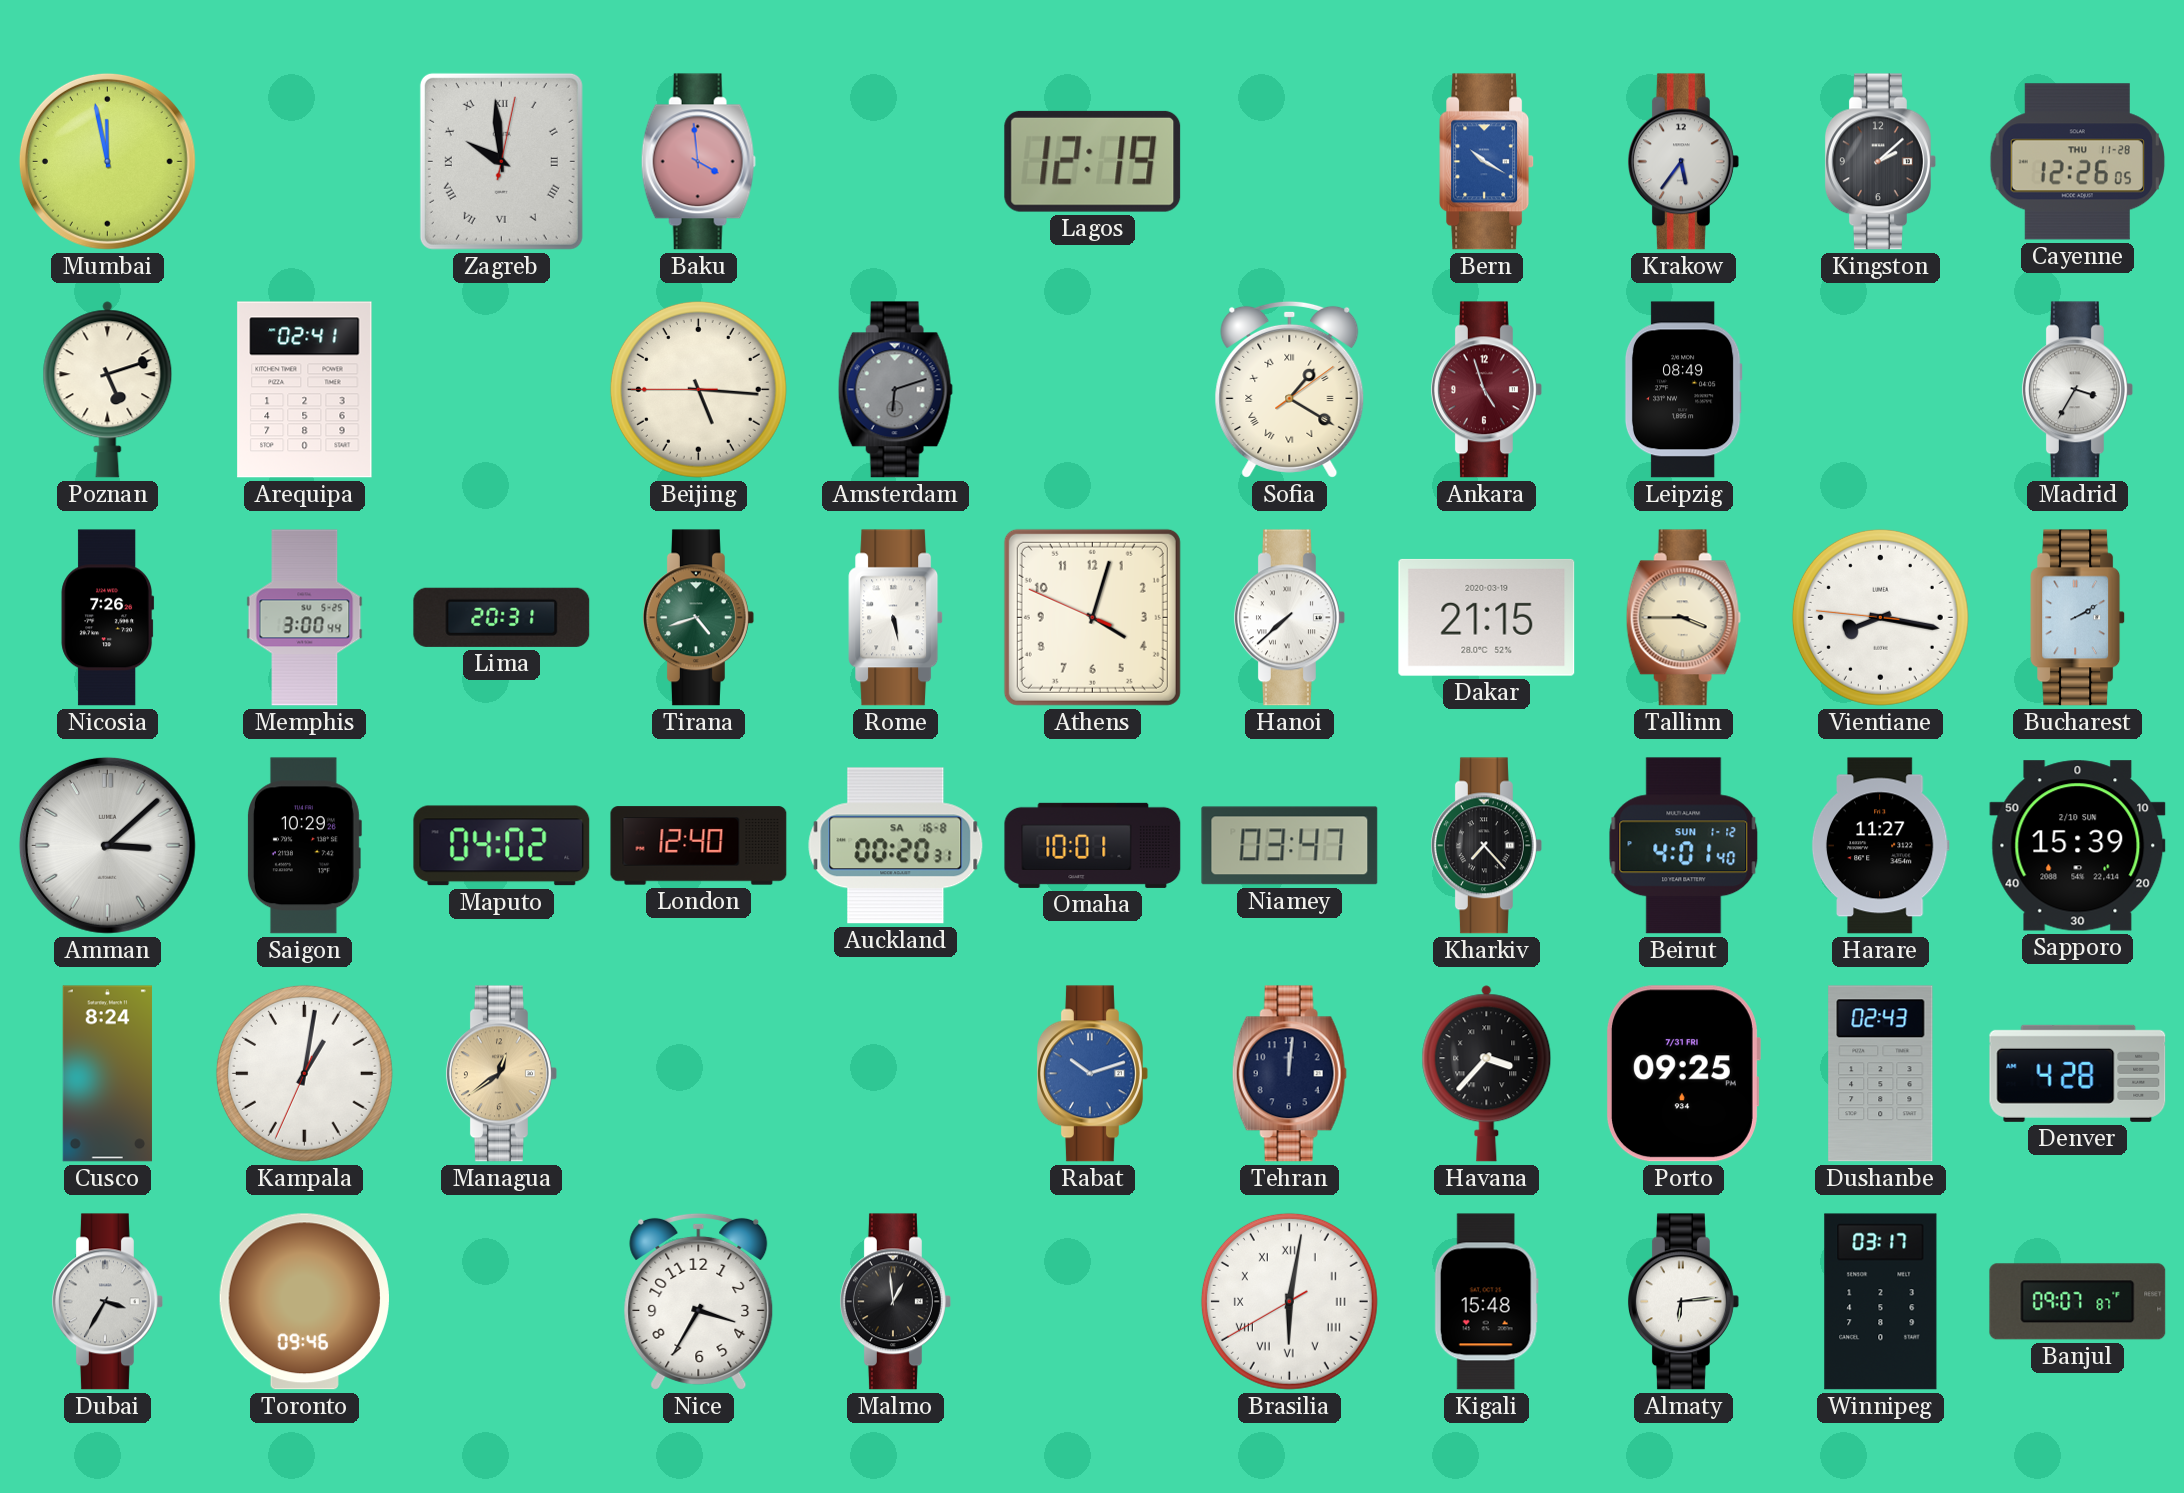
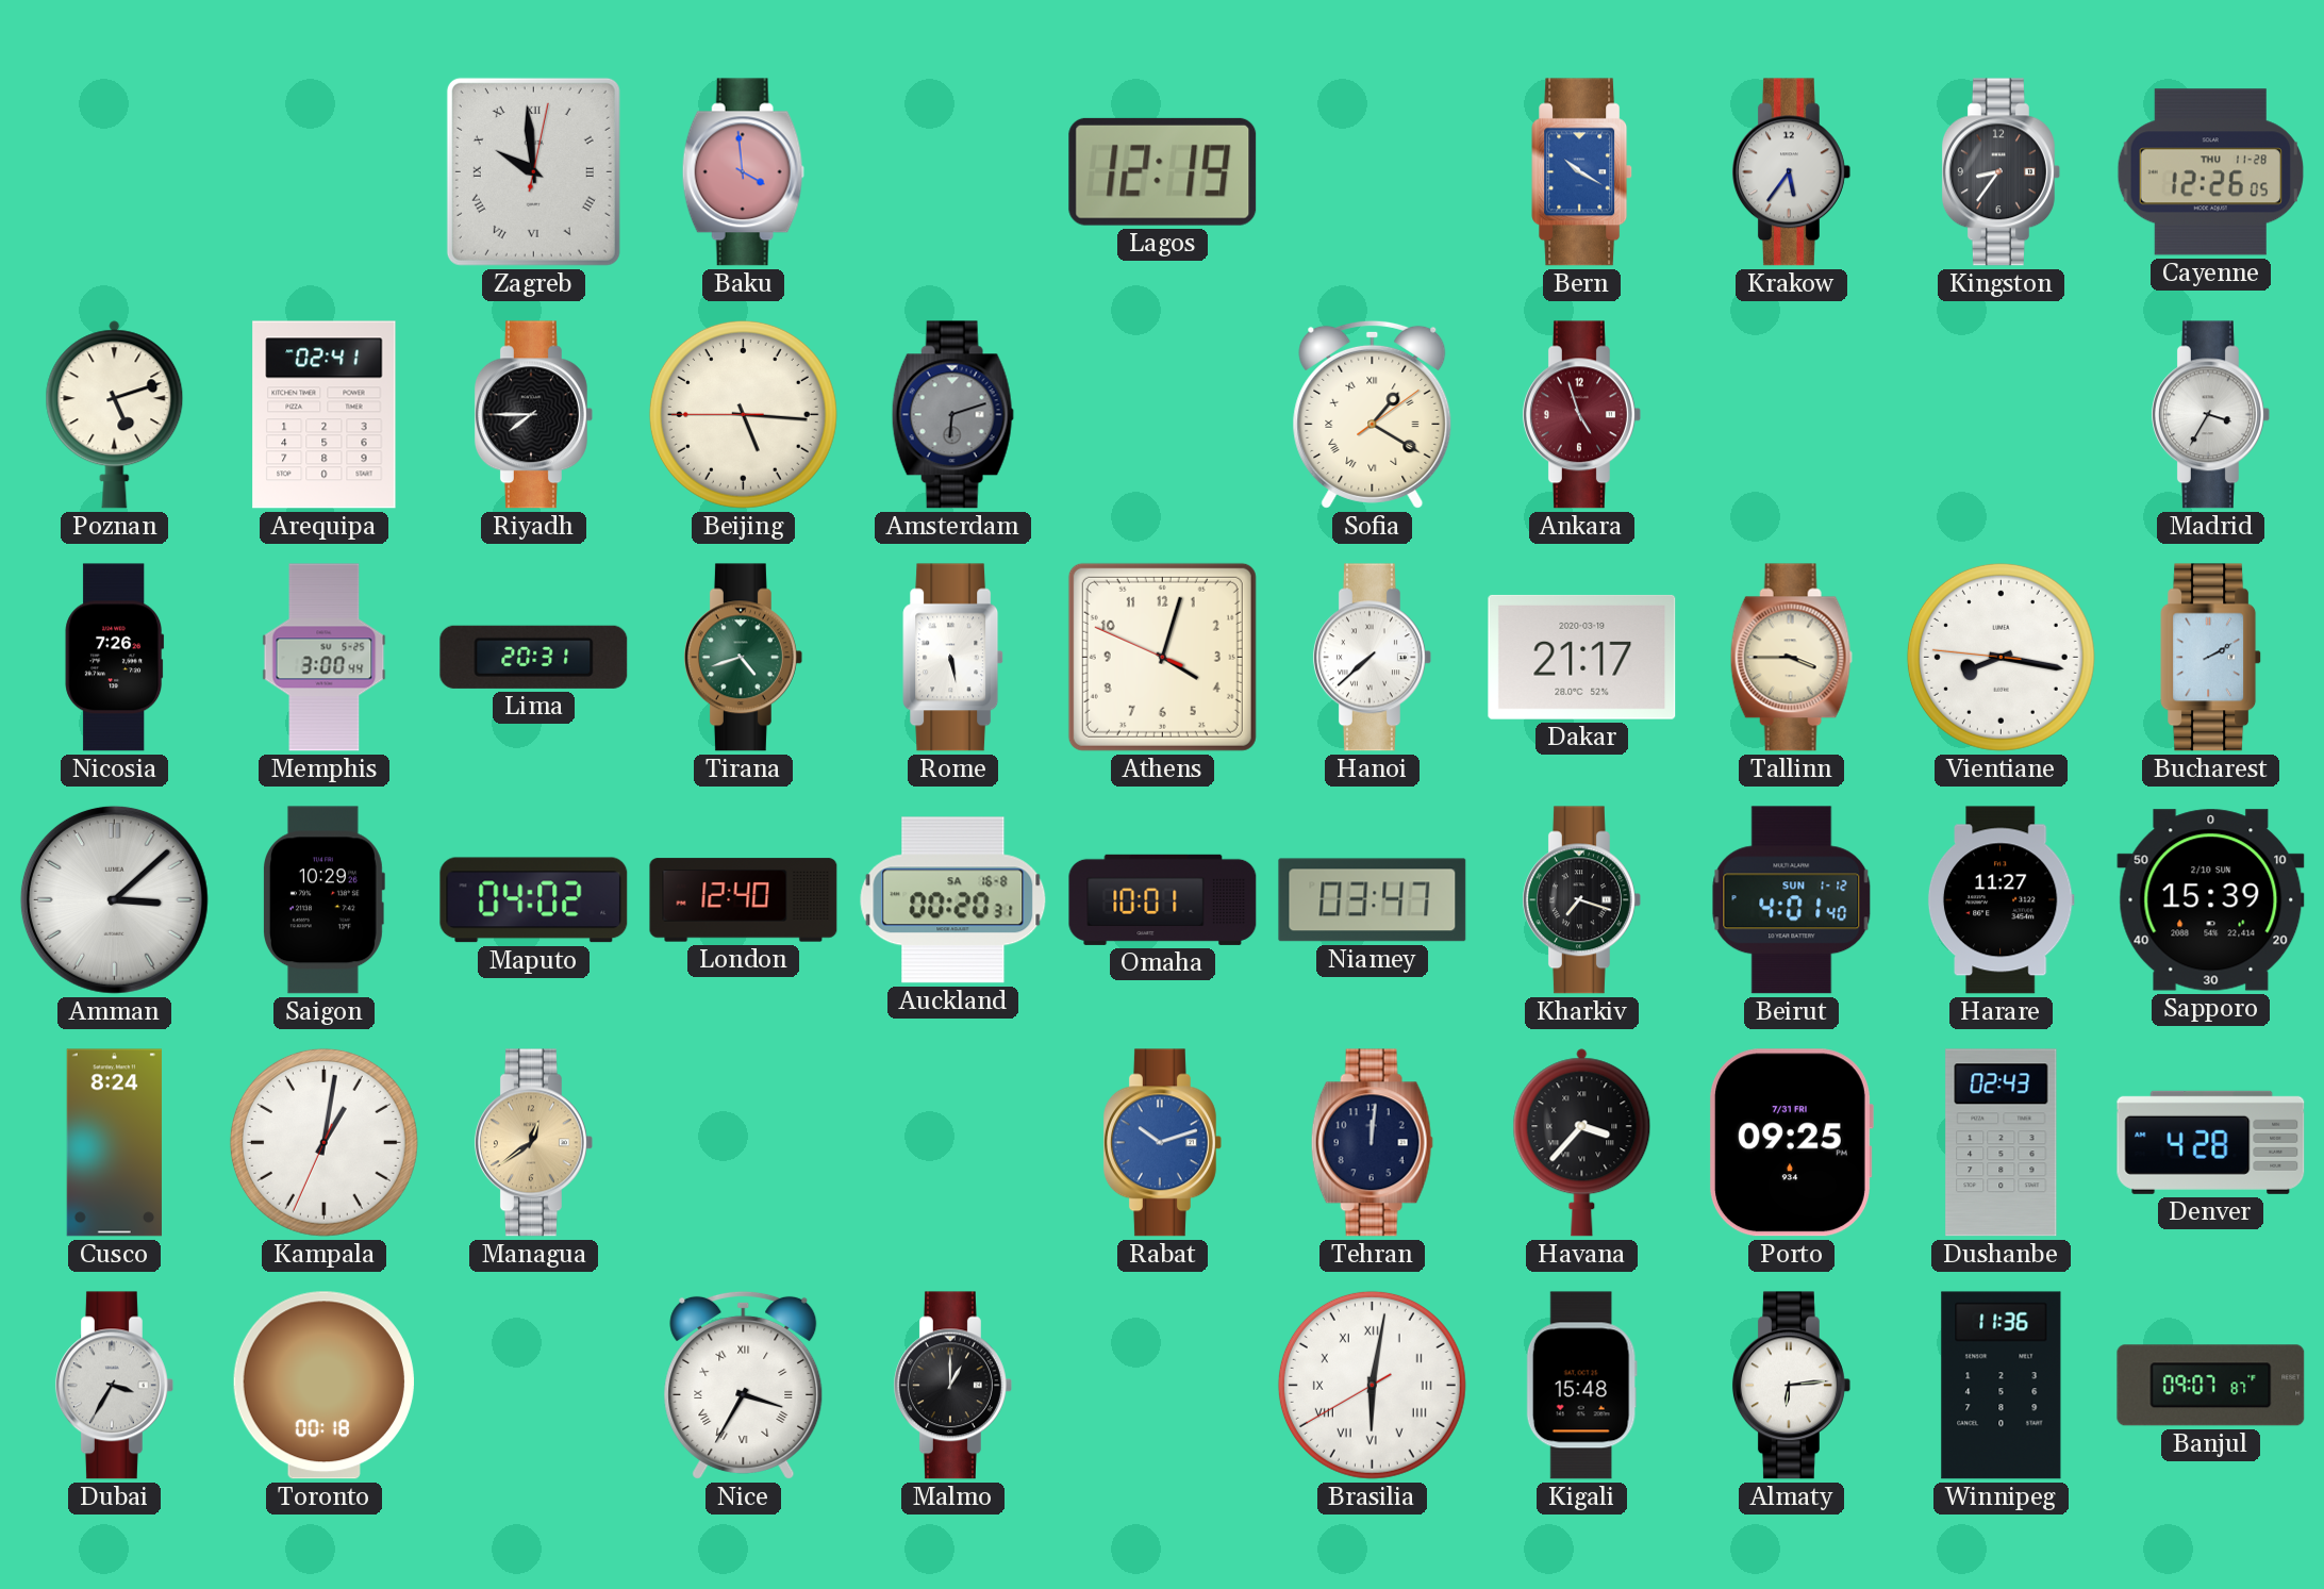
Mumbai: 11:58 -> none (107, 161)
Kingston: 2:08 -> 8:36 (2001, 172)
Riyadh: none -> 7:45 (533, 415)
Leipzig: 08:49 -> none (1683, 390)
Dakar: 21:15 -> 21:17 (1582, 657)
Kharkiv: 7:23 -> 7:18 (1581, 900)
Toronto: 09:46 -> 00:18 (323, 1386)
Nice numerals: Arabic -> Roman (744, 1385)
Malmo: 12:59 -> 1:00 (952, 1386)
Winnipeg: 03:17 -> 11:36 (2002, 1386)
